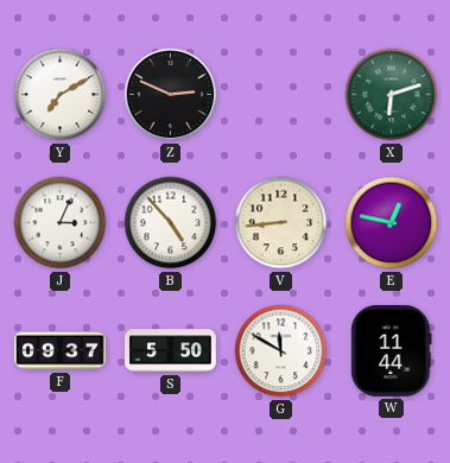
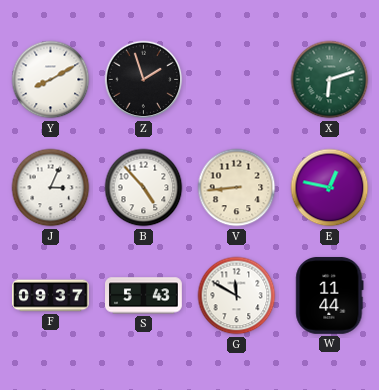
Y: 7:10 -> 8:10 (51, 80)
Z: 2:49 -> 1:57 (144, 80)
S: 5:50 -> 5:43 (144, 296)
